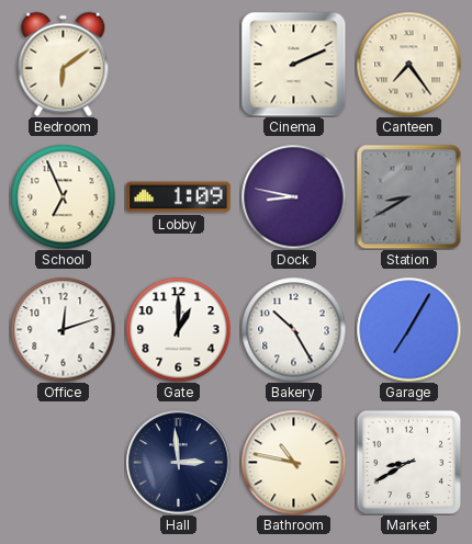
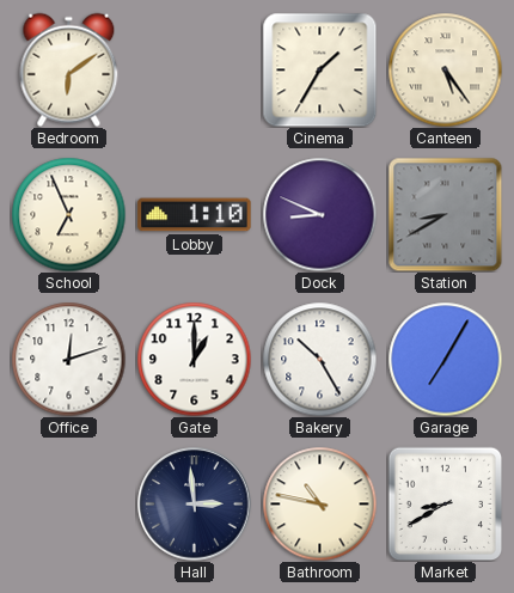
Cinema: 2:11 -> 1:35 (319, 69)
Canteen: 7:24 -> 5:24 (445, 69)
Lobby: 1:09 -> 1:10 (195, 215)
Dock: 8:47 -> 8:49 (319, 214)
